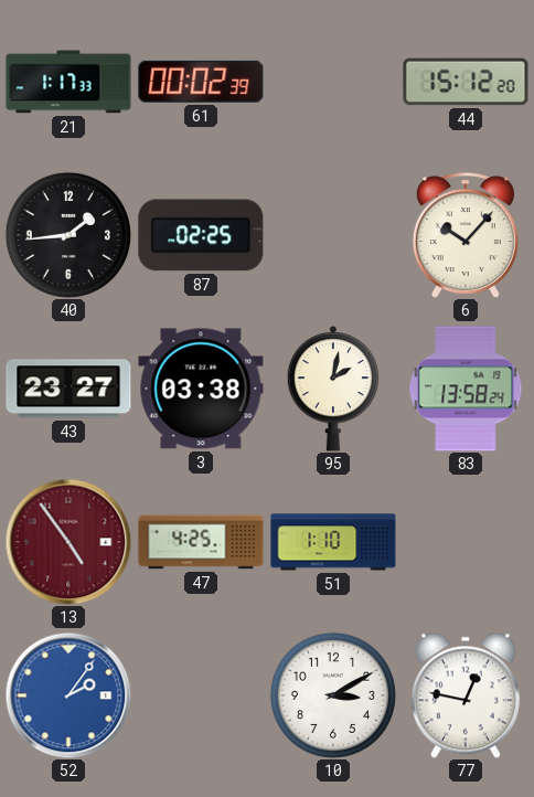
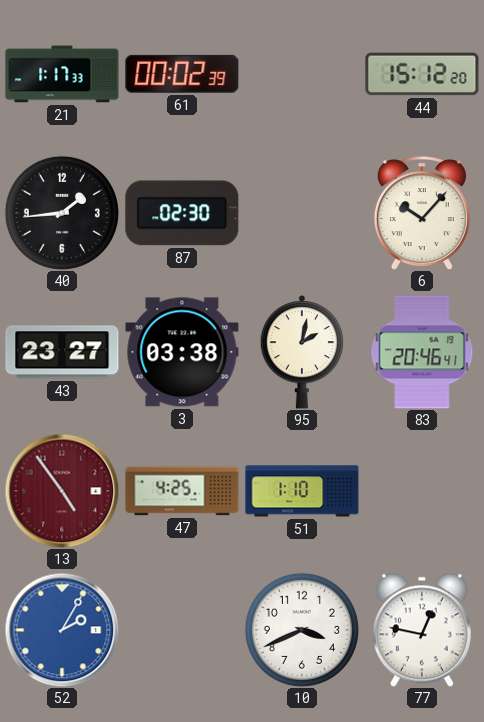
87: 02:25 -> 02:30 (182, 213)
83: 13:58 -> 20:46 (422, 352)
52: 2:06 -> 2:05 (62, 630)
10: 3:10 -> 3:41 (302, 630)
